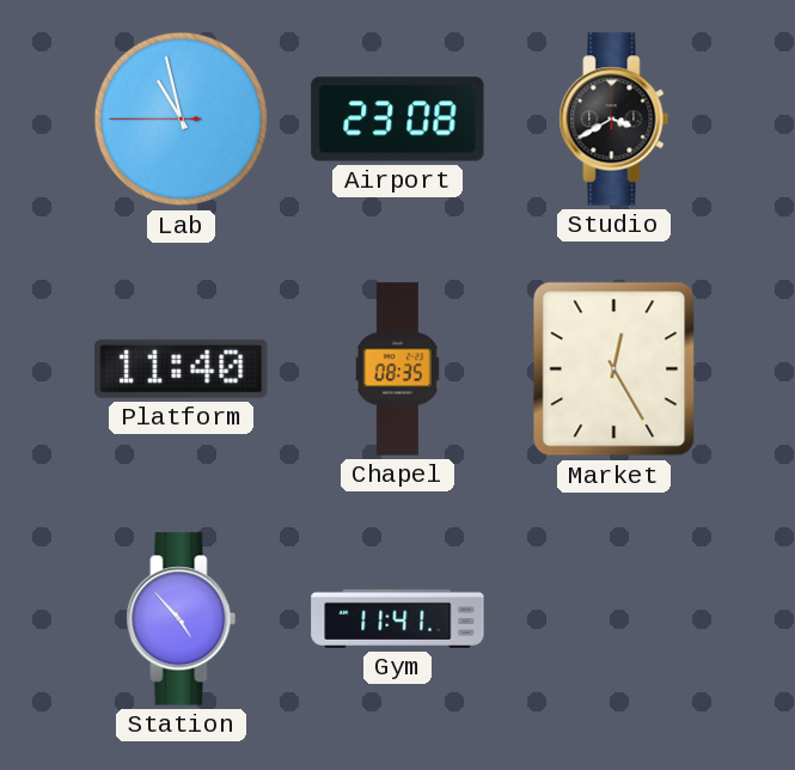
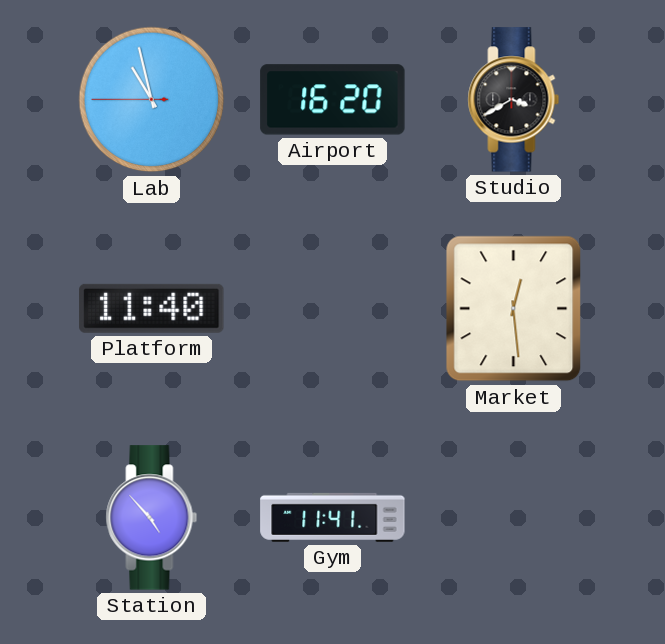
Airport: 23:08 -> 16:20 (333, 100)
Chapel: 08:35 -> none (397, 369)
Market: 12:25 -> 12:29 (514, 309)
